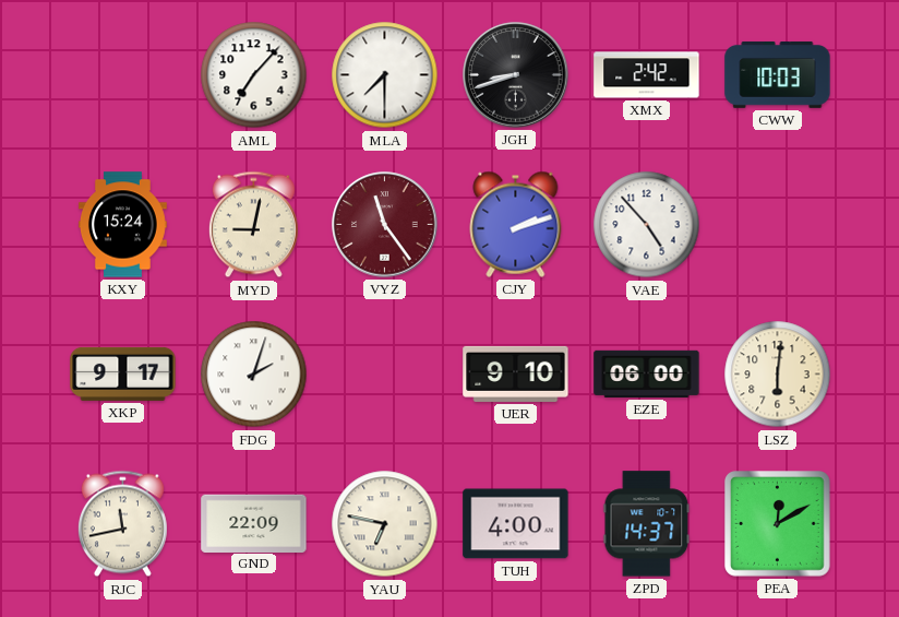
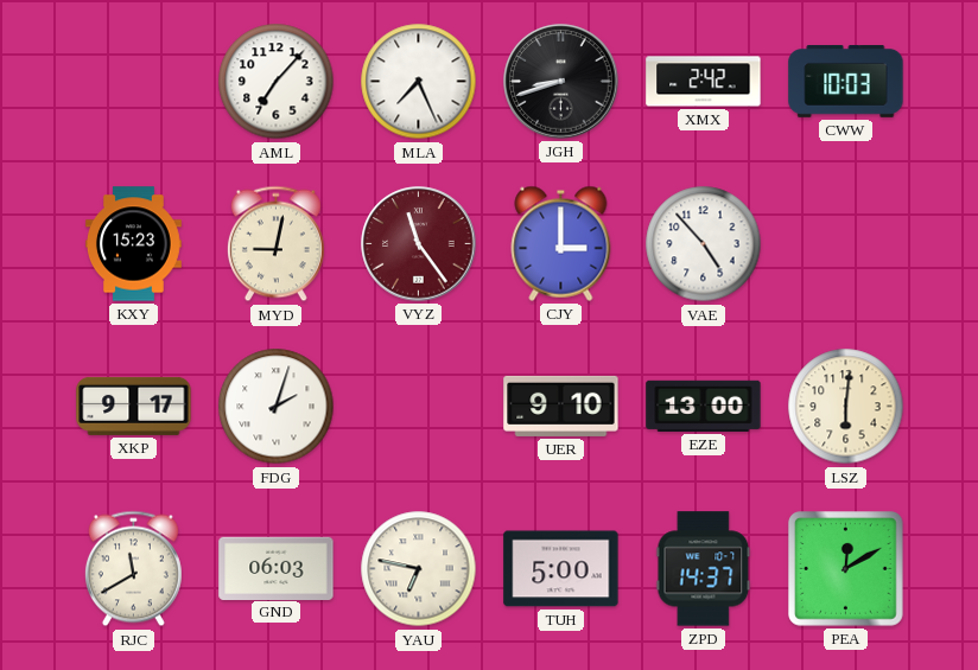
MLA: 7:30 -> 7:26 (419, 82)
KXY: 15:24 -> 15:23 (133, 244)
CJY: 2:12 -> 3:00 (561, 243)
EZE: 06:00 -> 13:00 (704, 406)
RJC: 11:43 -> 11:40 (133, 569)
GND: 22:09 -> 06:03 (277, 568)
TUH: 4:00 -> 5:00 (561, 569)
